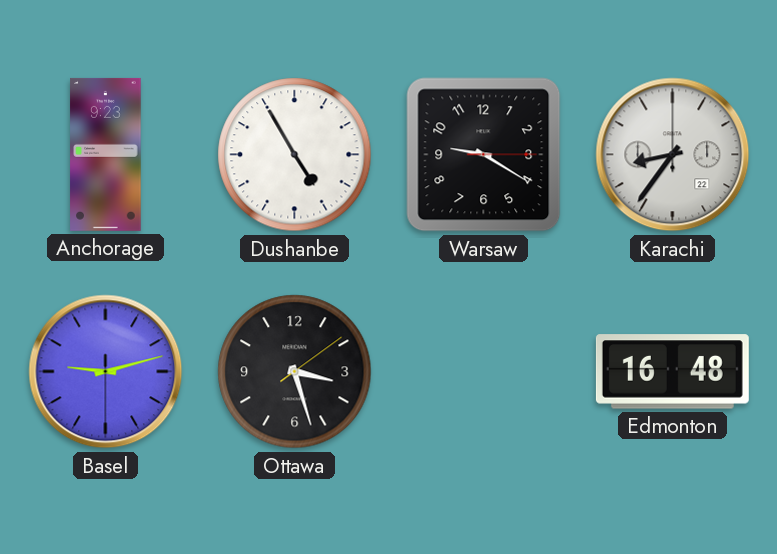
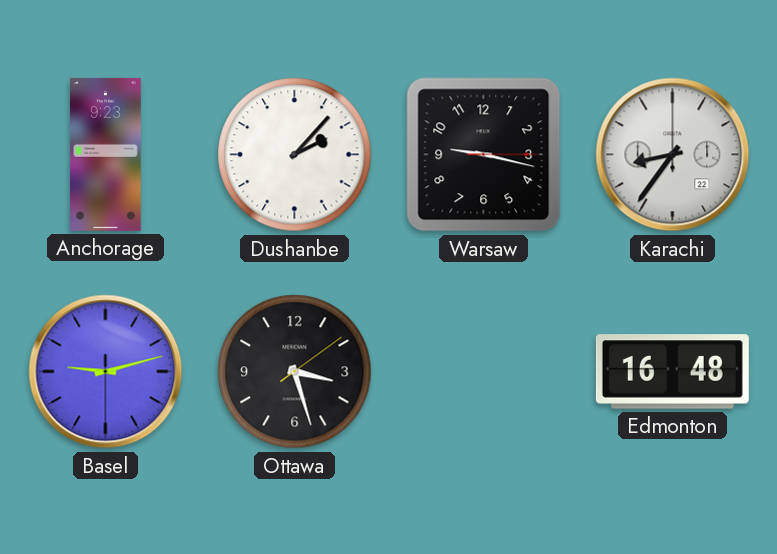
Dushanbe: 4:55 -> 2:07 (295, 155)
Warsaw: 9:20 -> 9:17 (484, 155)
